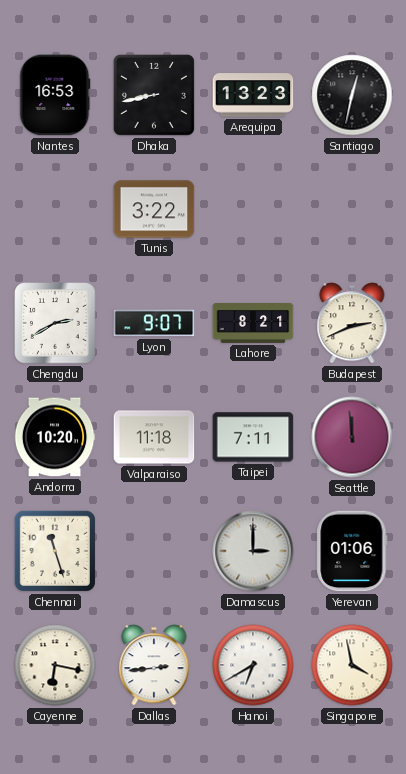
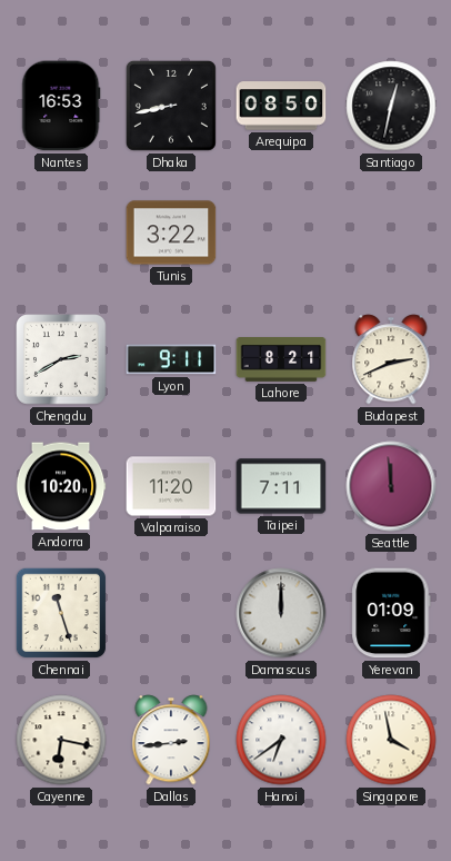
Arequipa: 13:23 -> 08:50 (281, 106)
Lyon: 9:07 -> 9:11 (171, 359)
Valparaiso: 11:18 -> 11:20 (171, 486)
Damascus: 3:00 -> 12:00 (281, 613)
Yerevan: 01:06 -> 01:09 (391, 613)
Hanoi: 6:40 -> 6:39 (281, 740)
